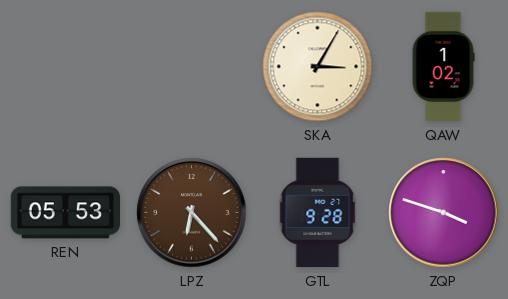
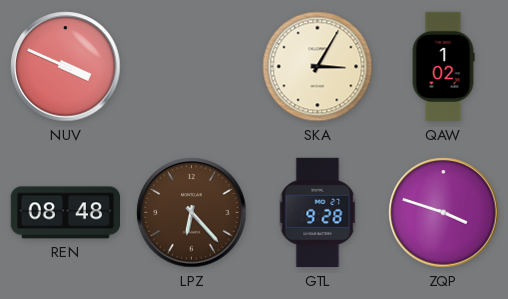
NUV: none -> 3:49 (66, 67)
REN: 05:53 -> 08:48 (65, 213)
